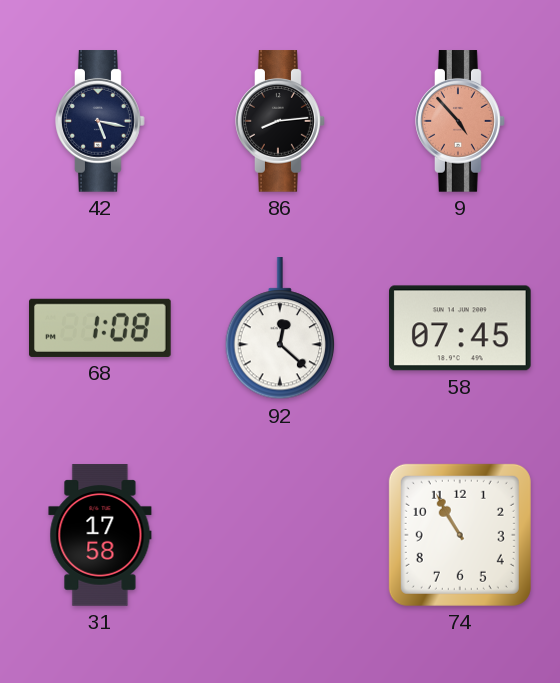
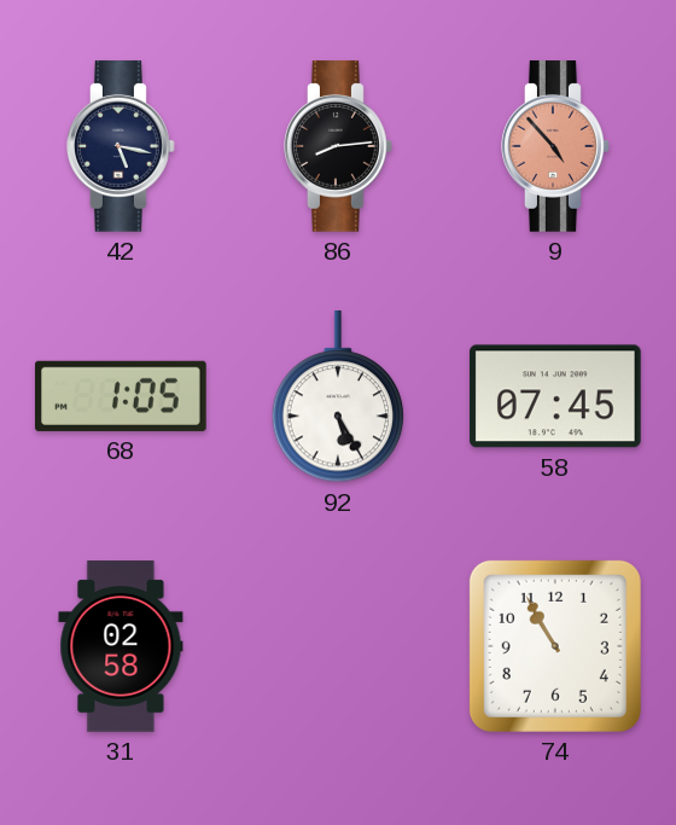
68: 1:08 -> 1:05 (122, 396)
92: 12:22 -> 5:25 (338, 397)
31: 17:58 -> 02:58 (121, 646)
